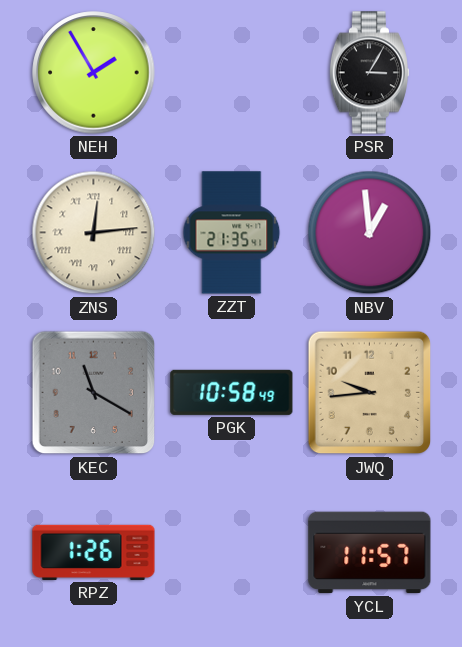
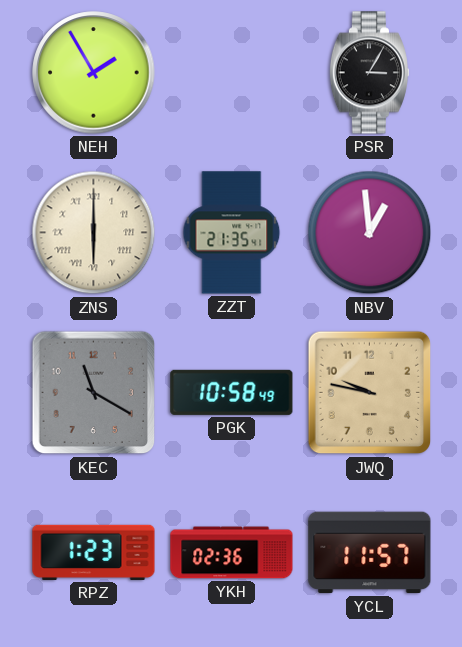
ZNS: 12:14 -> 6:00 (94, 233)
JWQ: 9:44 -> 9:47 (370, 393)
RPZ: 1:26 -> 1:23 (94, 552)
YKH: none -> 02:36 (232, 553)
